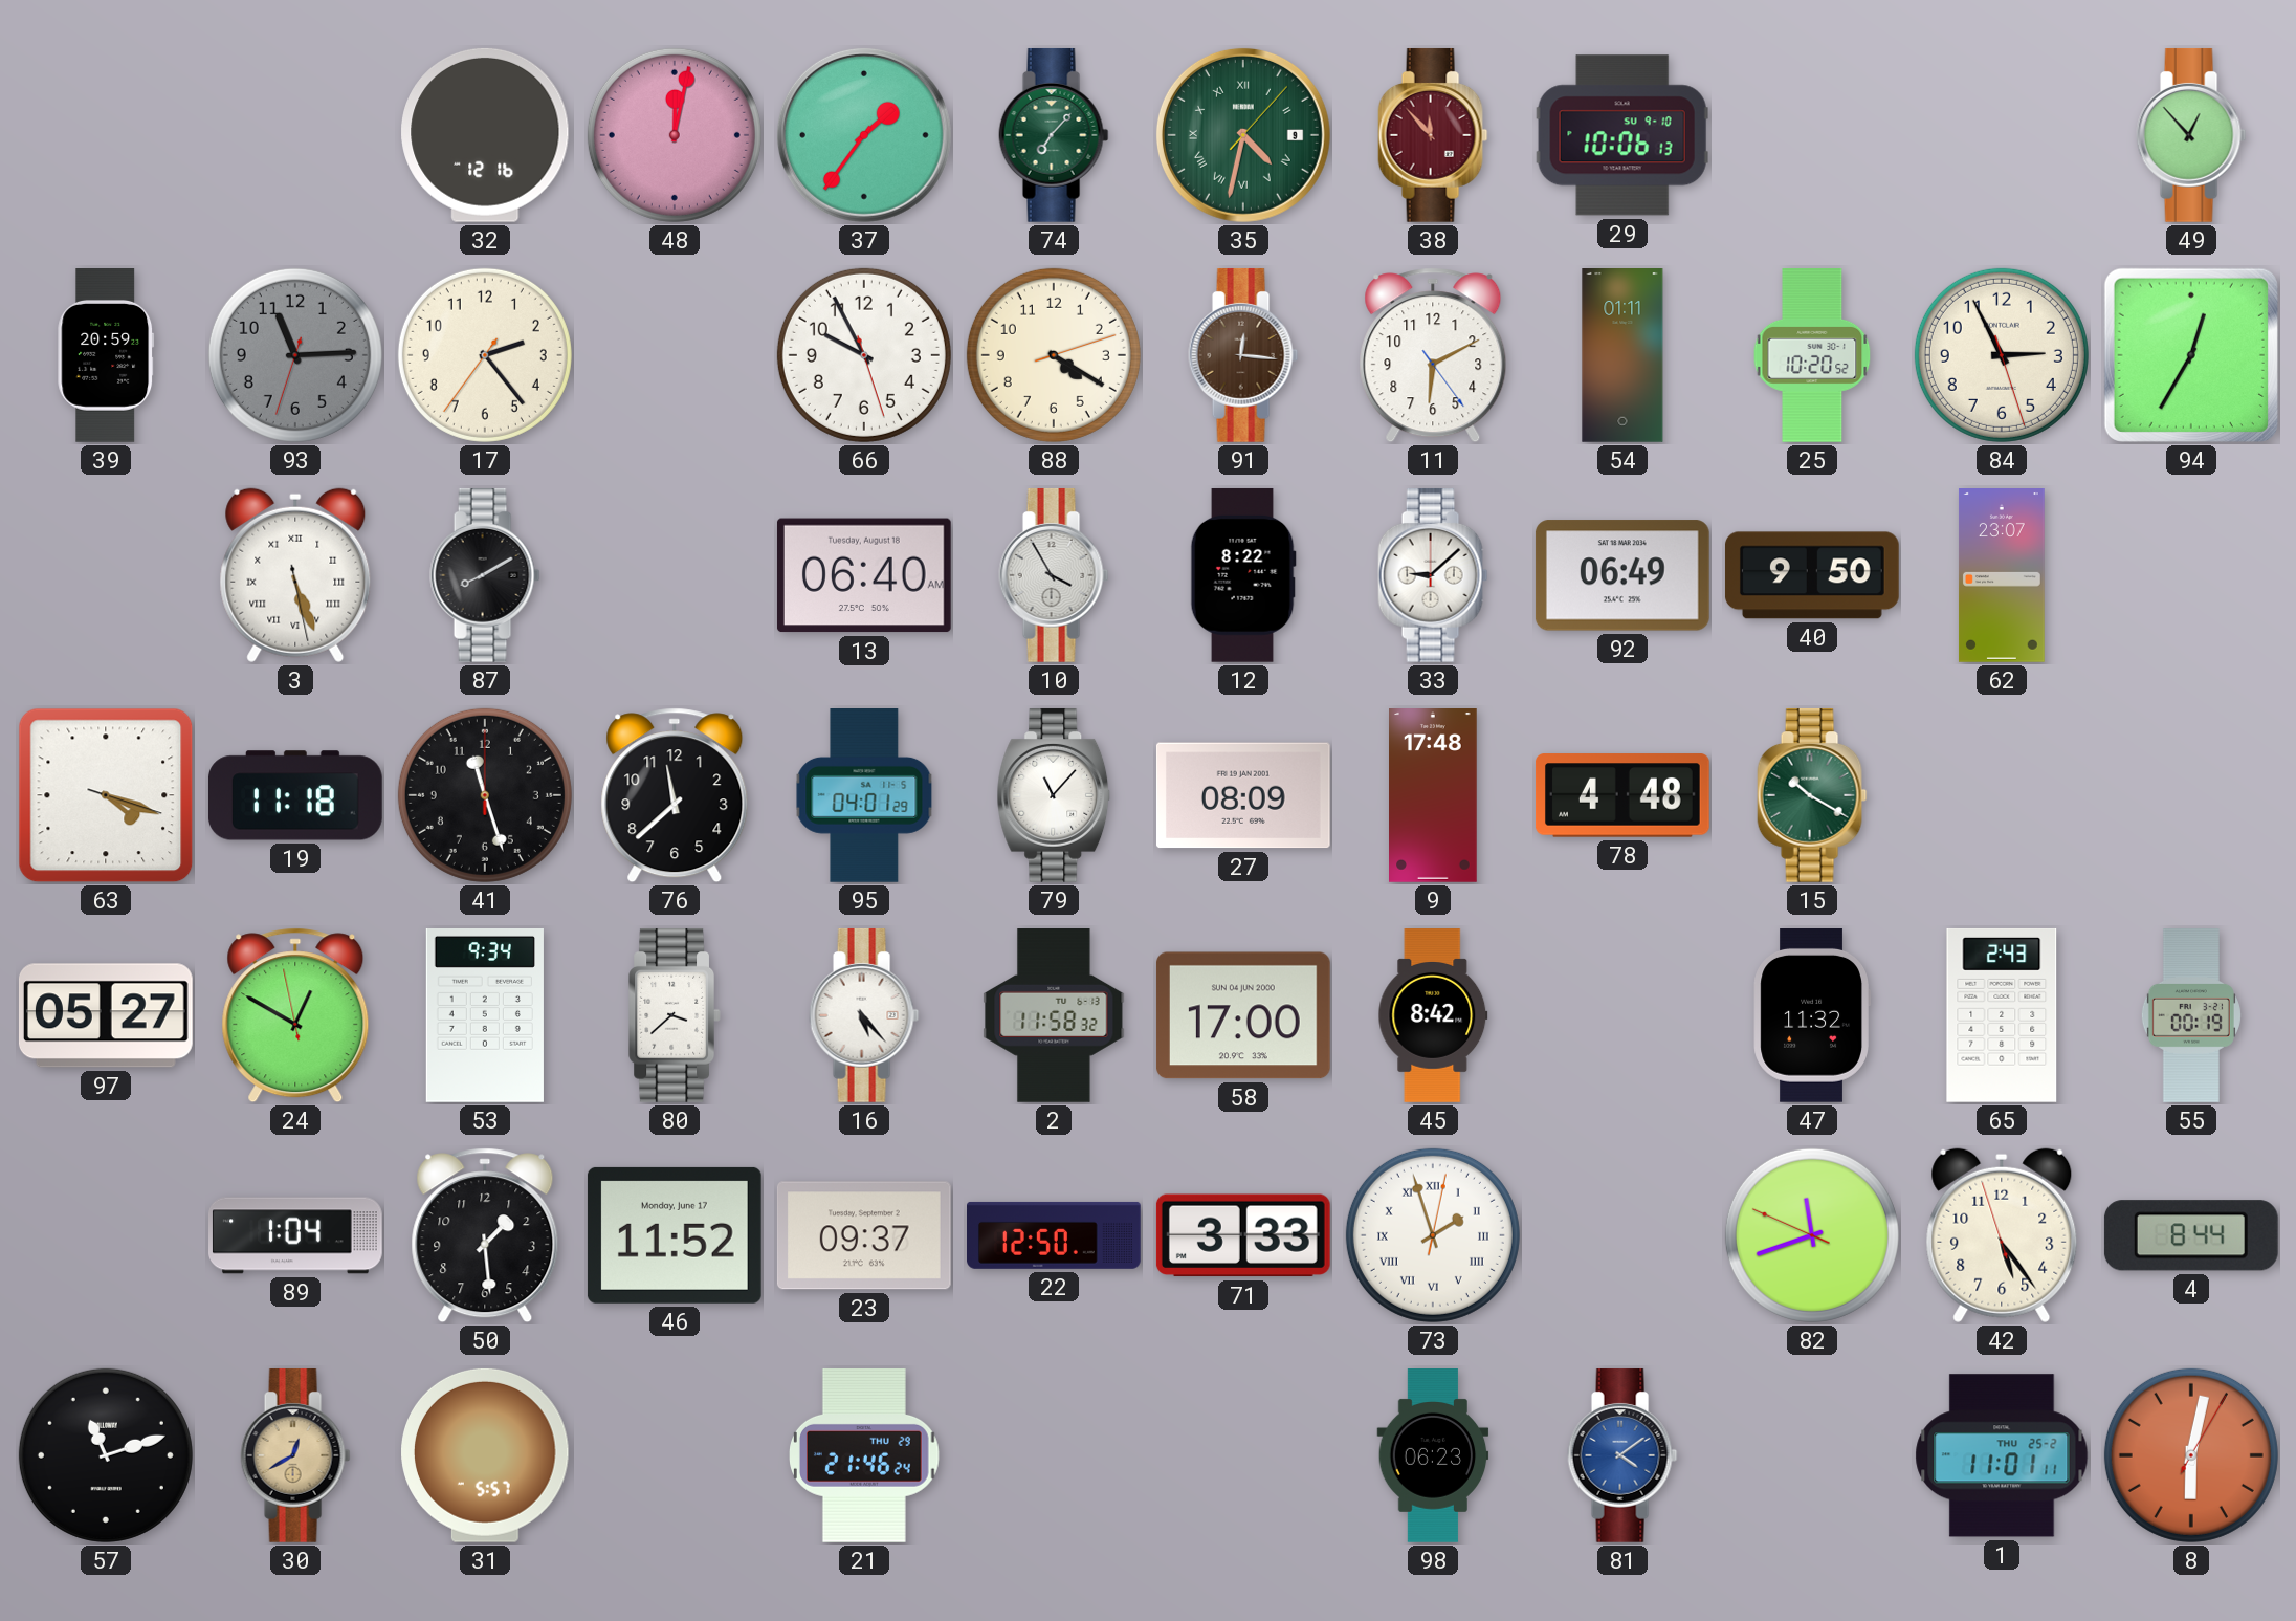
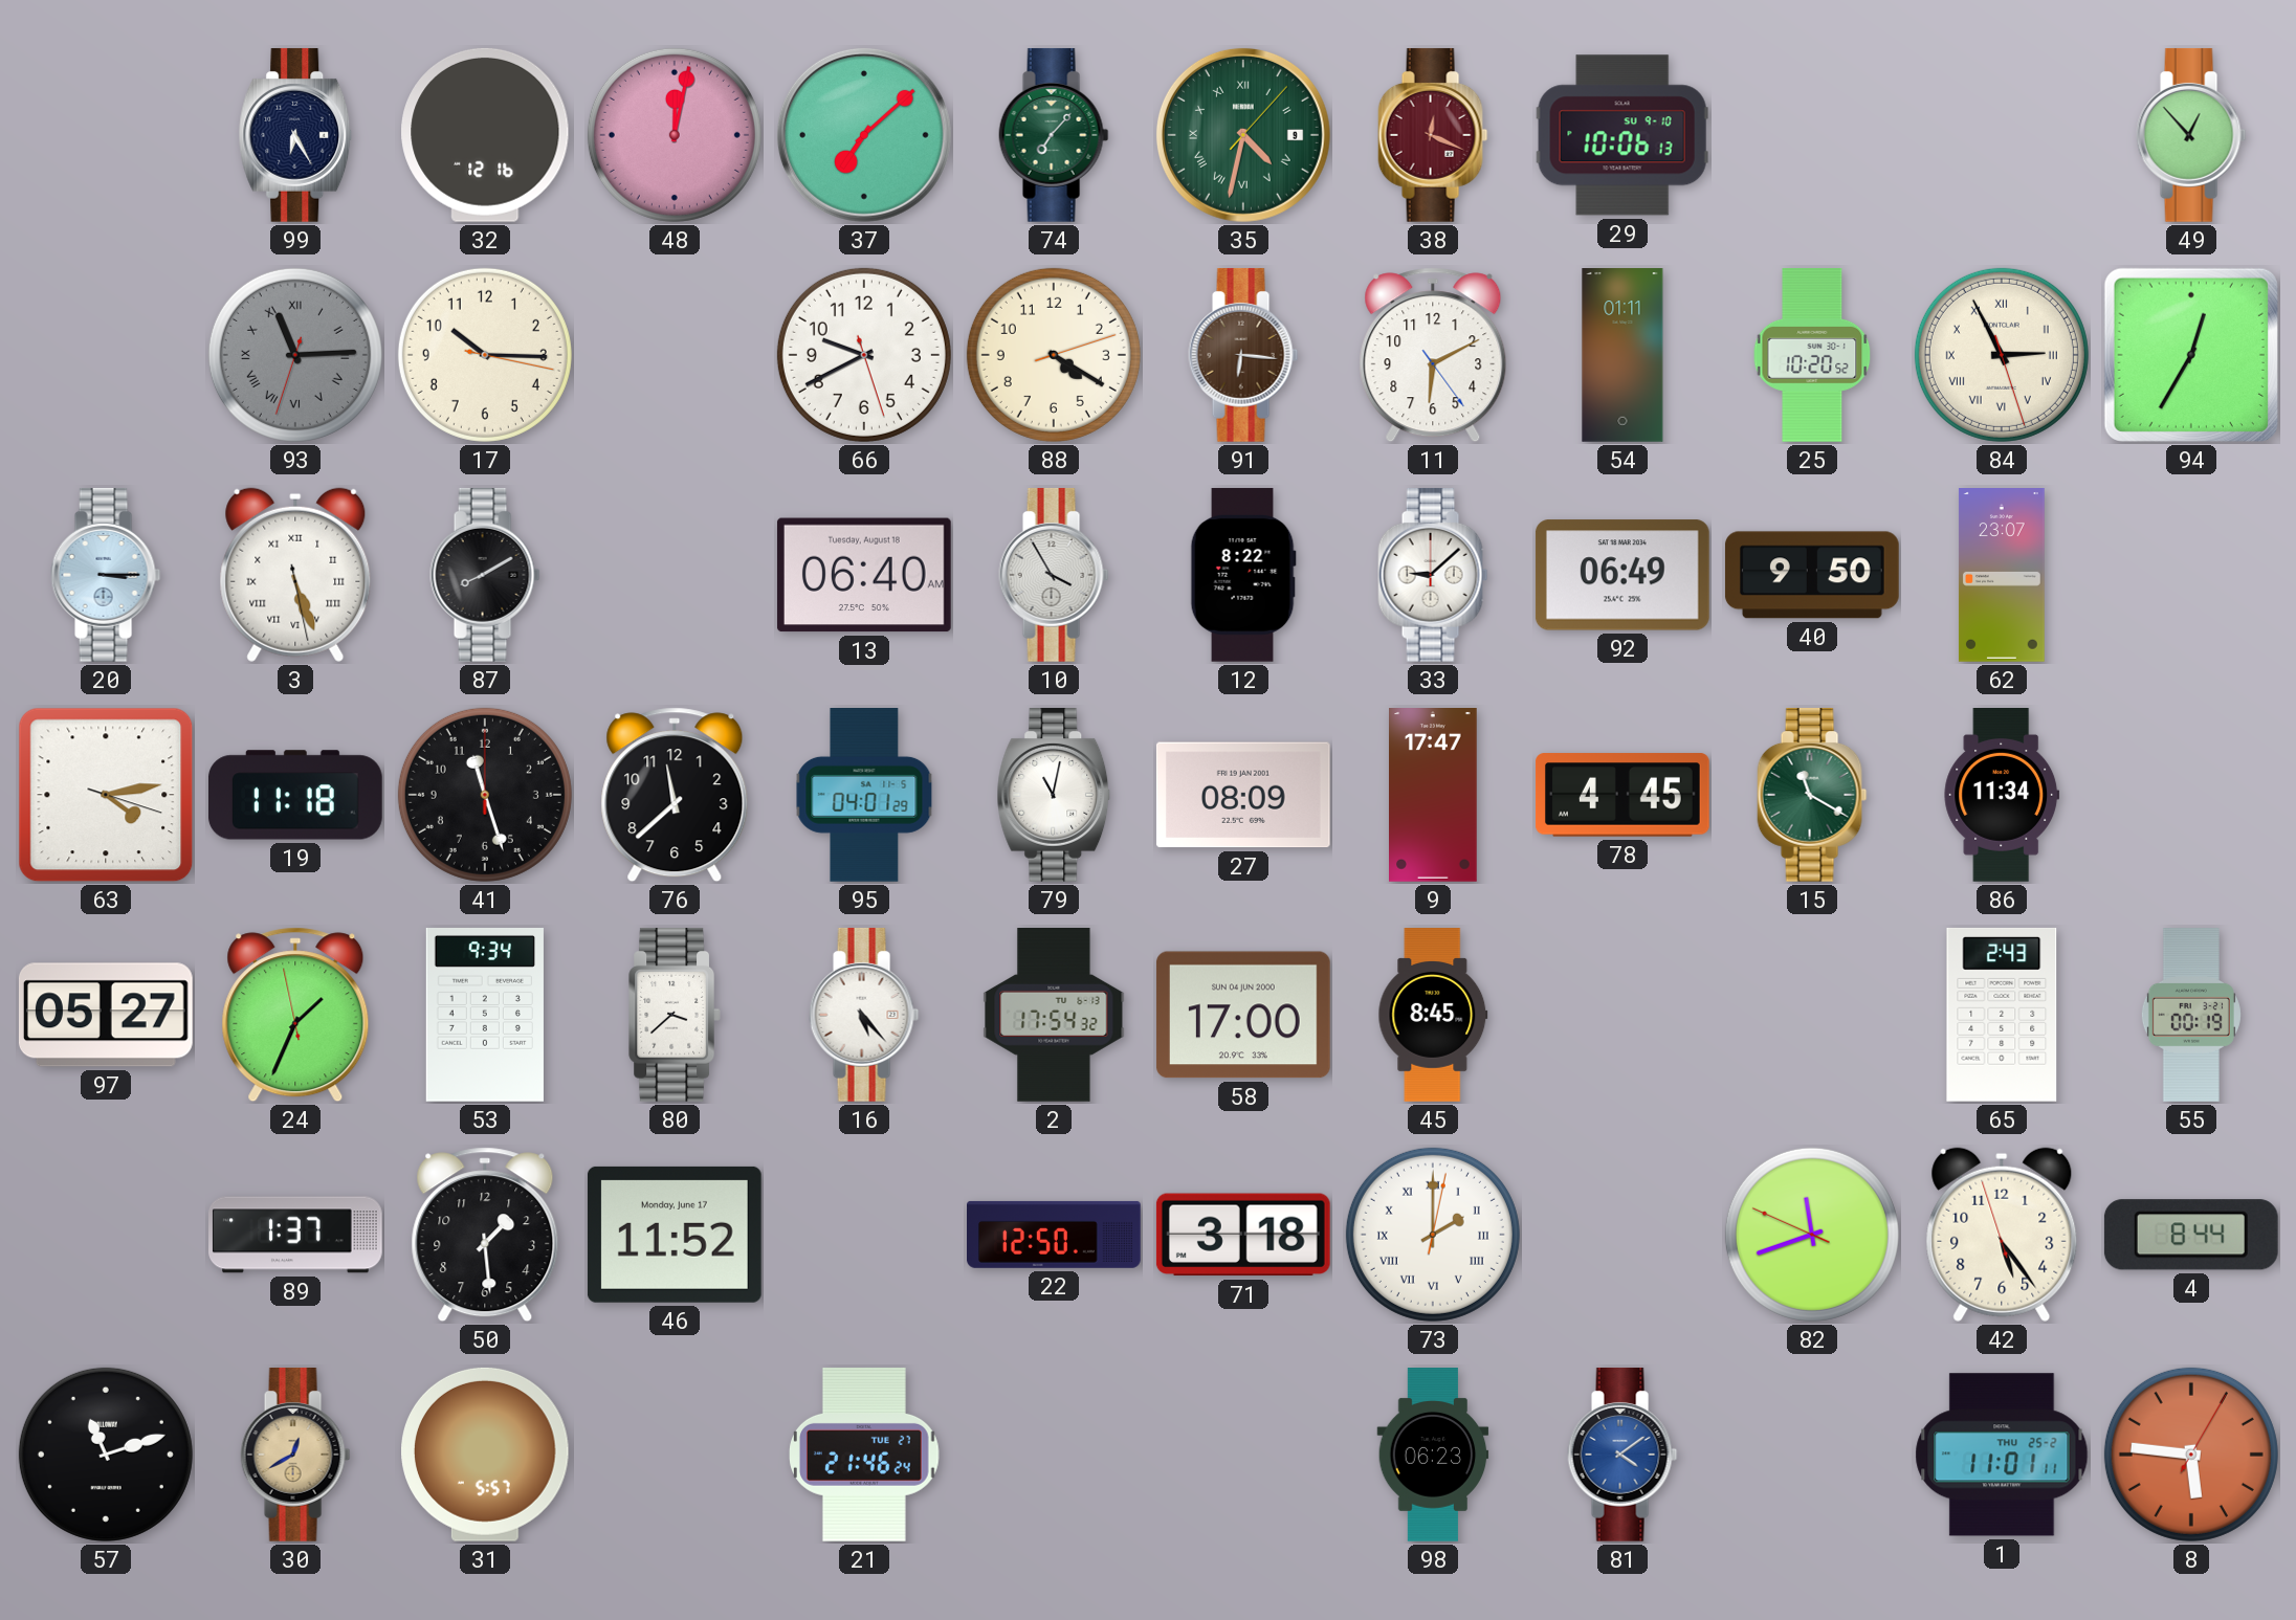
99: none -> 6:25 (295, 135)
37: 1:36 -> 7:08 (864, 135)
38: 11:53 -> 12:19 (1433, 135)
39: 20:59 -> none (106, 356)
93 numerals: Arabic -> Roman (295, 355)
17: 2:23 -> 10:15 (485, 355)
66: 9:55 -> 9:40 (864, 355)
91: 12:16 -> 6:16 (1243, 355)
84 numerals: Arabic -> Roman (2002, 355)
20: none -> 3:15 (106, 575)
63: 4:18 -> 4:13 (106, 795)
79: 11:07 -> 11:02 (1054, 795)
9: 17:48 -> 17:47 (1434, 796)
78: 4:48 -> 4:45 (1622, 795)
15: 10:20 -> 11:20 (1812, 795)
86: none -> 11:34 (2002, 796)
24: 12:49 -> 1:33 (295, 1015)
2: 11:58 -> 17:54 (1054, 1016)
45: 8:42 -> 8:45 (1433, 1015)
47: 11:32 -> none (1812, 1016)
89: 1:04 -> 1:37 (296, 1235)
23: 09:37 -> none (864, 1235)
71: 3:33 -> 3:18 (1243, 1235)
73: 1:57 -> 2:00 (1433, 1235)
21 date: THU 29 -> TUE 27 (865, 1455)
8: 6:02 -> 5:46 (2191, 1455)
